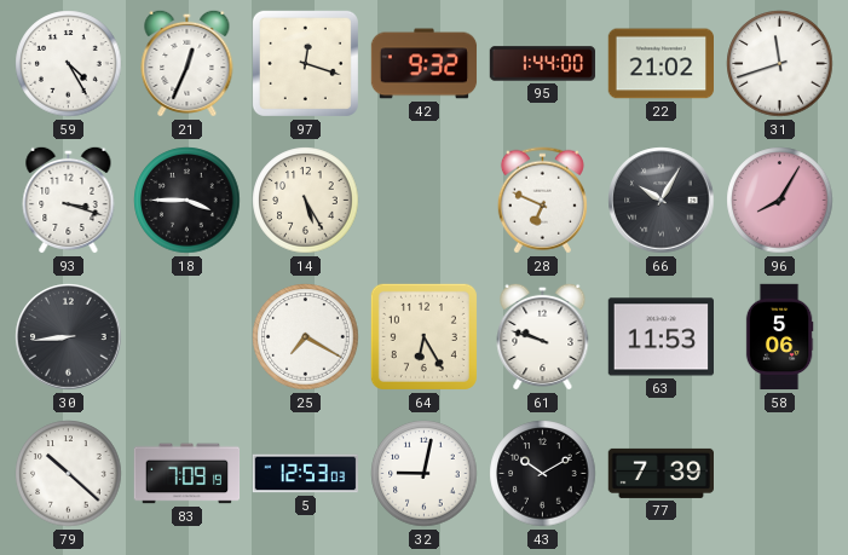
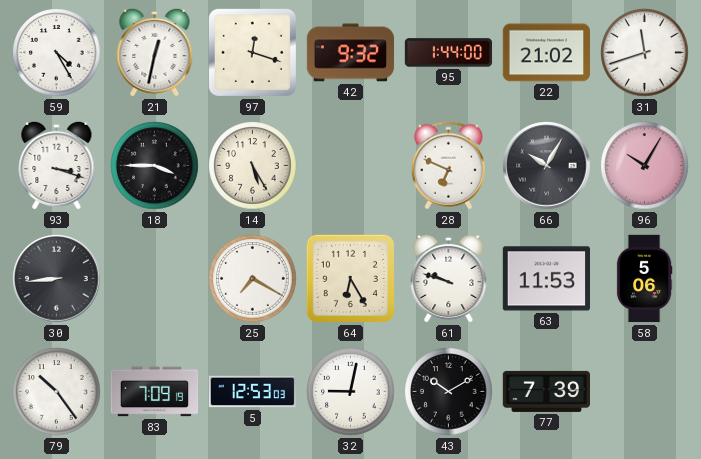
21: 12:34 -> 12:32 (155, 52)
96: 8:05 -> 10:05 (645, 166)
79: 10:22 -> 10:24 (57, 392)
